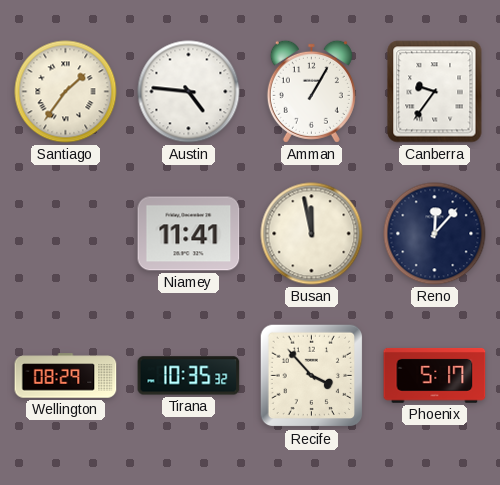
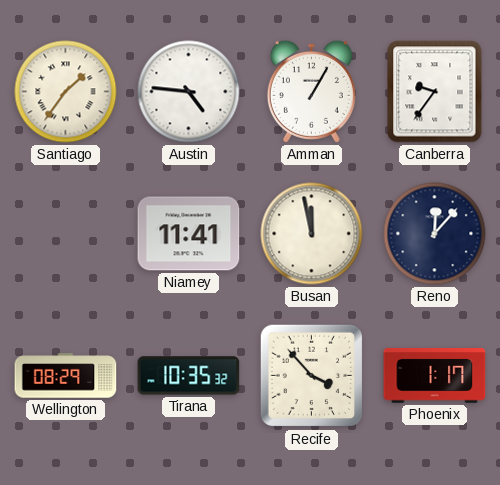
Phoenix: 5:17 -> 1:17 (435, 376)
